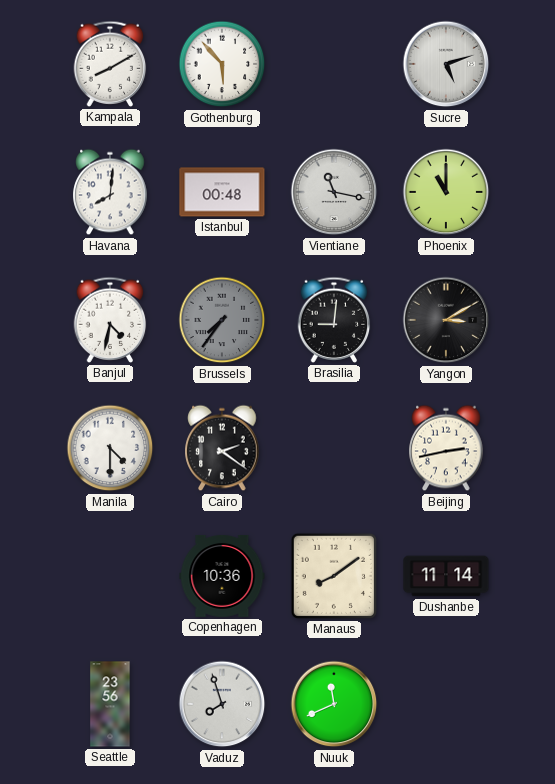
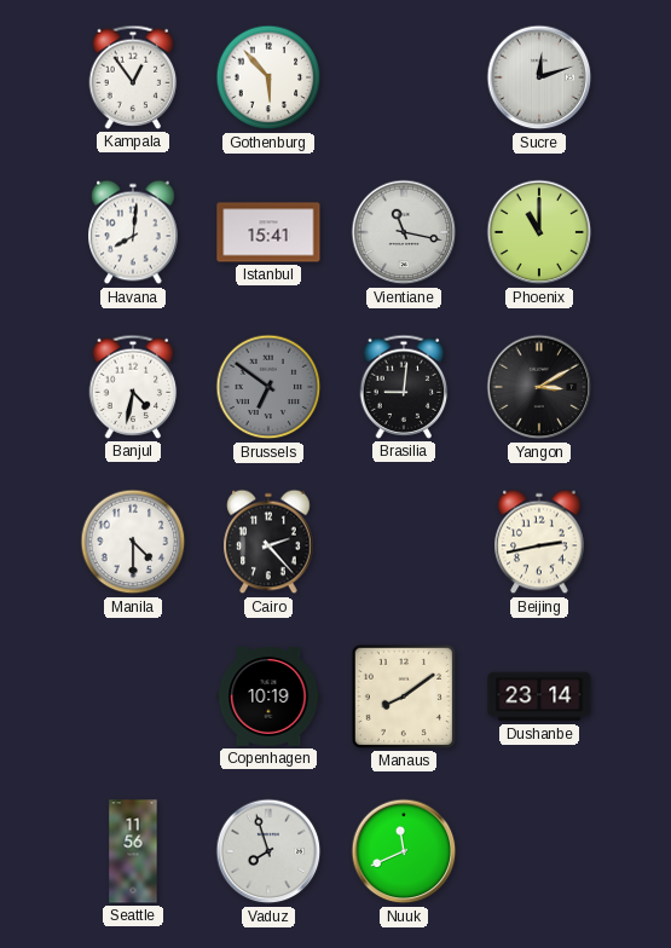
Kampala: 8:10 -> 12:54 (133, 77)
Sucre: 5:12 -> 12:12 (539, 77)
Istanbul: 00:48 -> 15:41 (268, 232)
Brussels: 7:36 -> 6:51 (268, 387)
Cairo: 2:21 -> 2:23 (268, 542)
Copenhagen: 10:36 -> 10:19 (268, 696)
Dushanbe: 11:14 -> 23:14 (539, 696)
Seattle: 23:56 -> 11:56 (133, 851)
